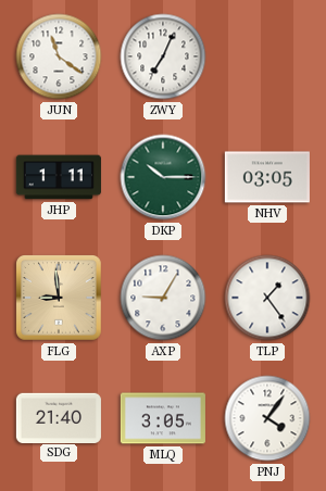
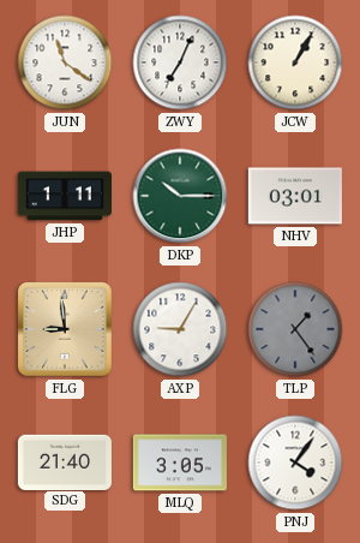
JCW: none -> 1:05 (295, 62)
NHV: 03:05 -> 03:01 (295, 196)
TLP dial: white -> grey (295, 329)
